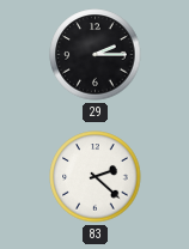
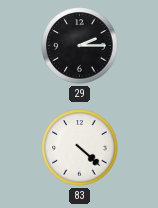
83: 2:22 -> 4:22 (80, 148)
